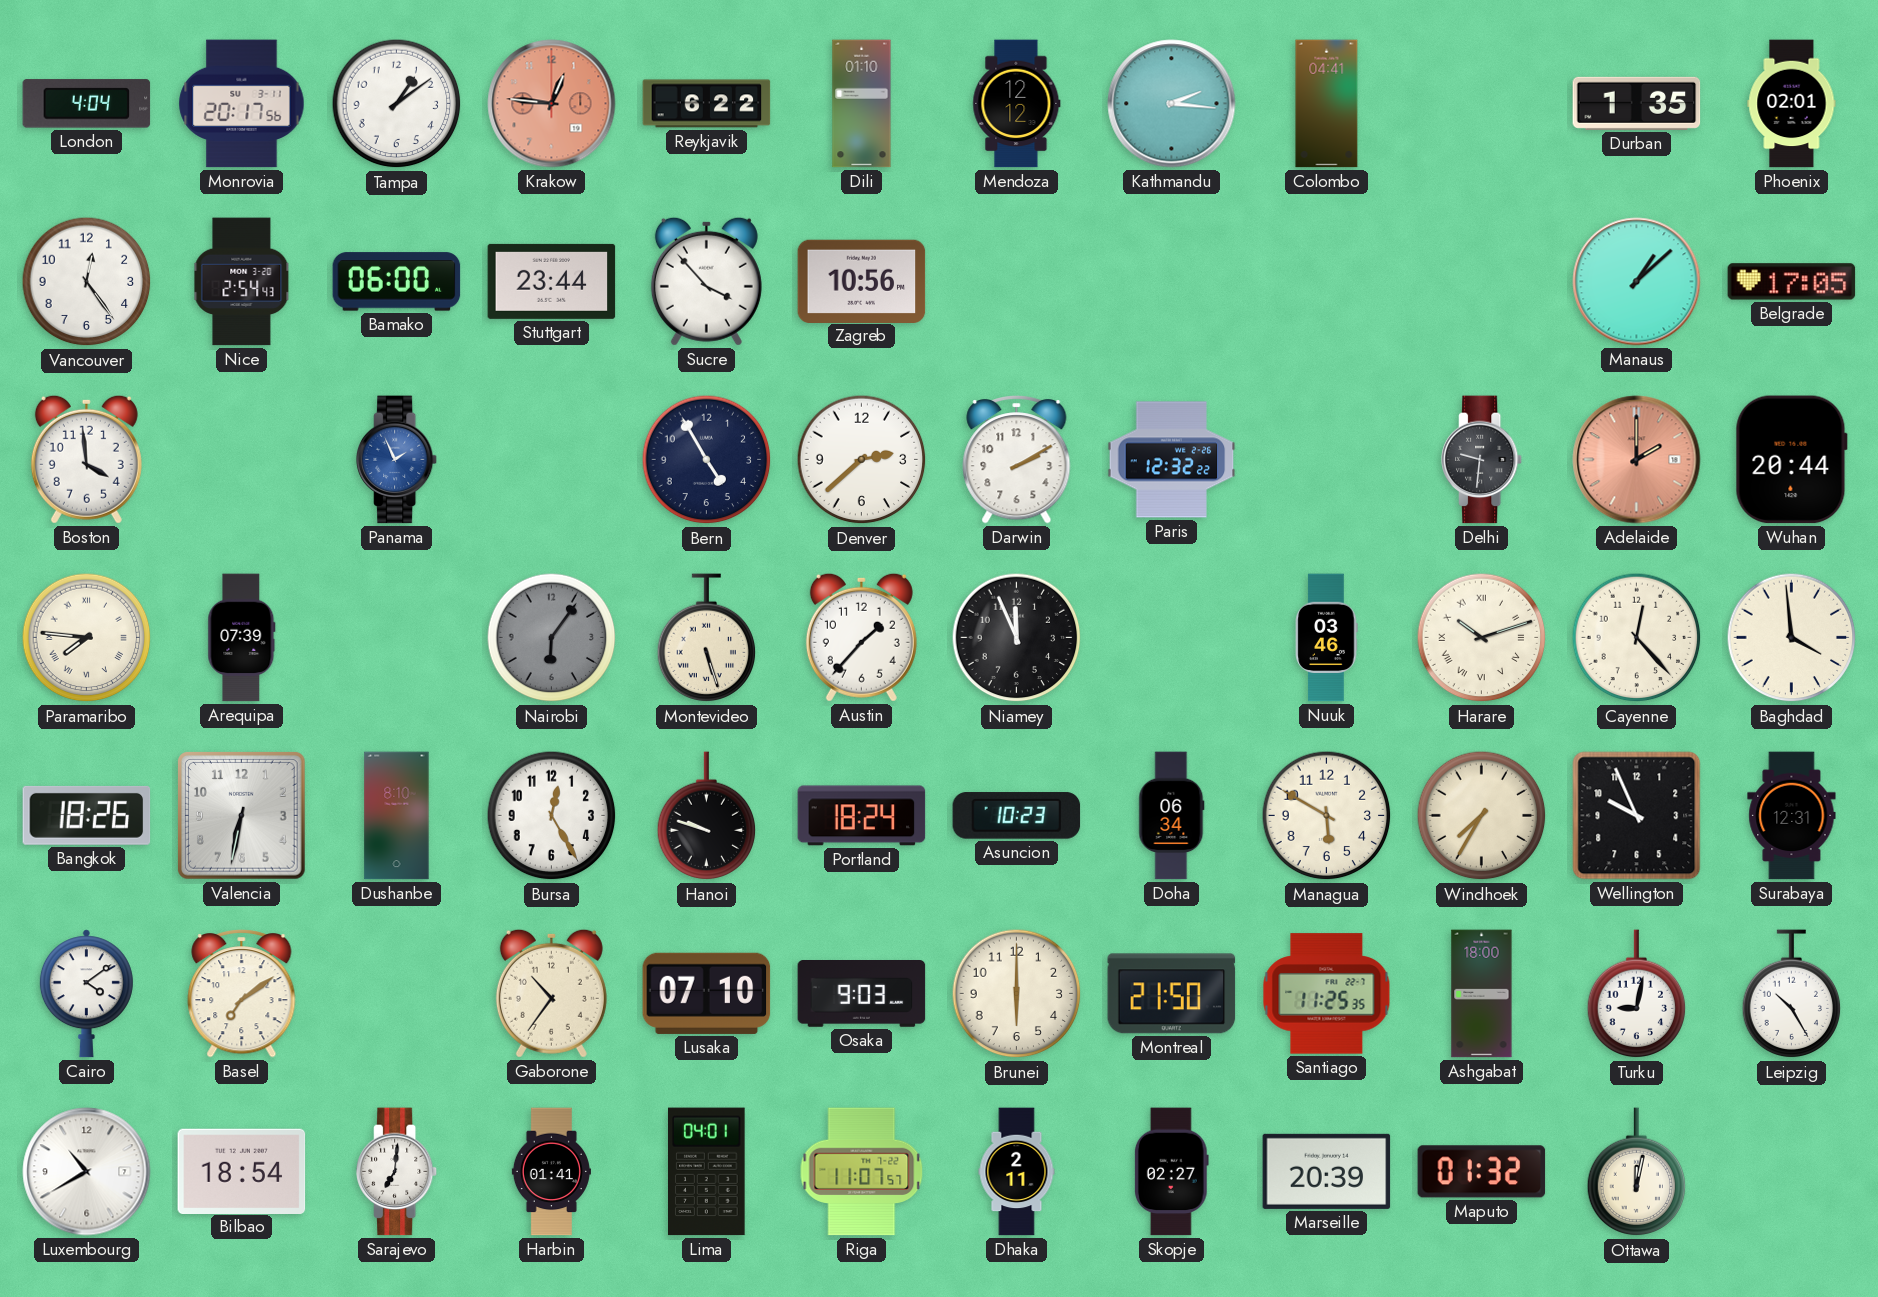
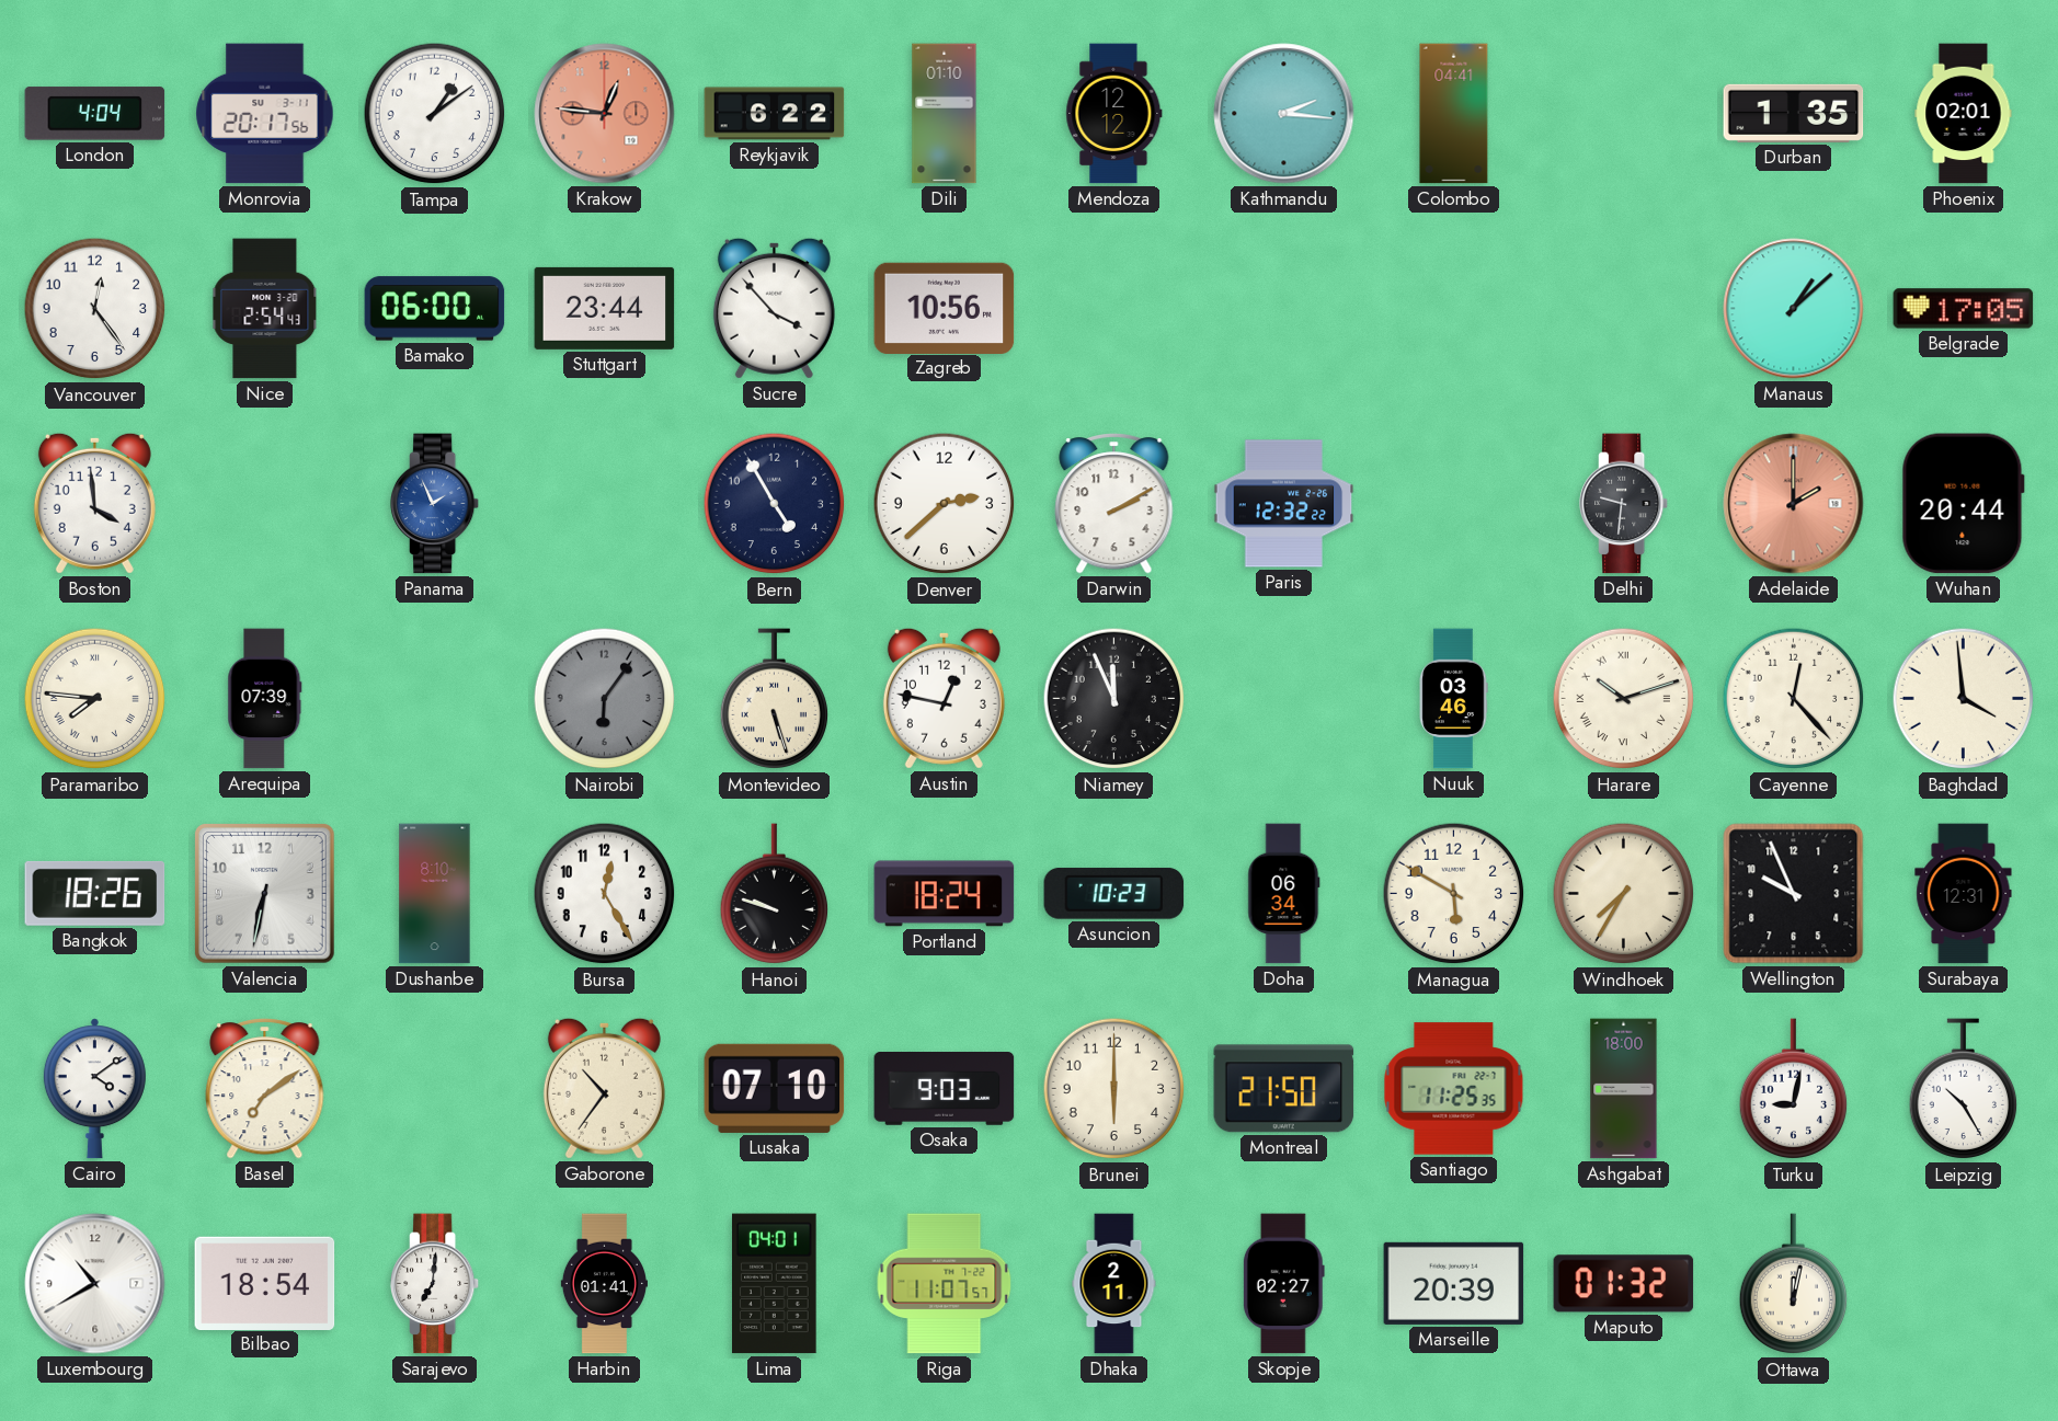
Austin: 1:37 -> 12:47 (944, 698)
